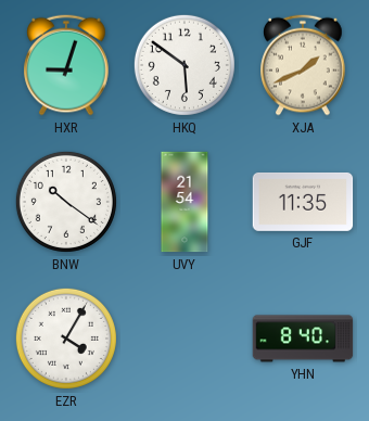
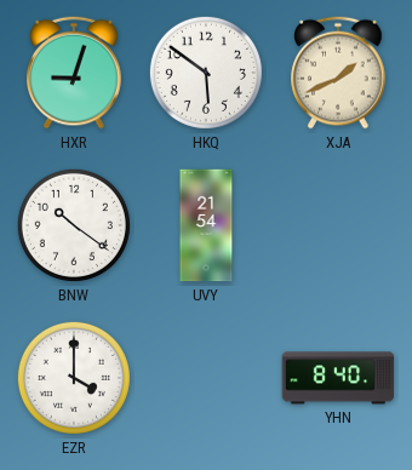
GJF: 11:35 -> none (303, 202)
EZR: 4:05 -> 4:00 (74, 378)
